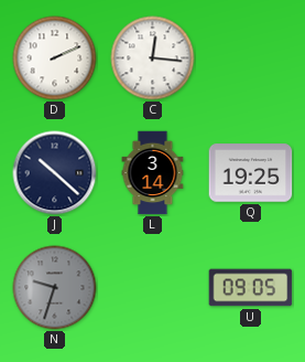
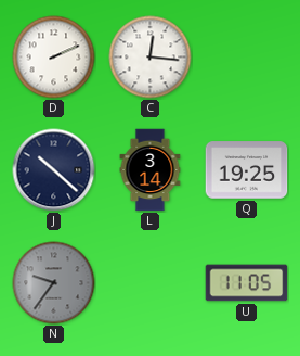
N: 9:33 -> 9:36 (54, 283)
U: 09:05 -> 11:05 (247, 283)
